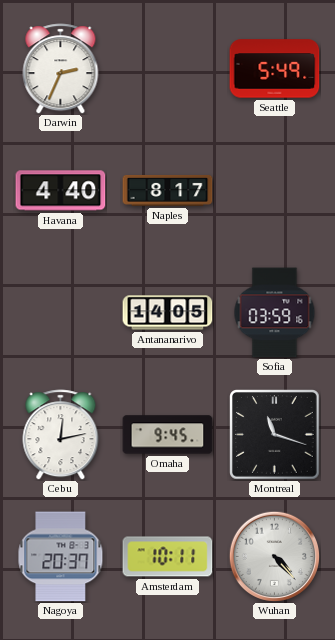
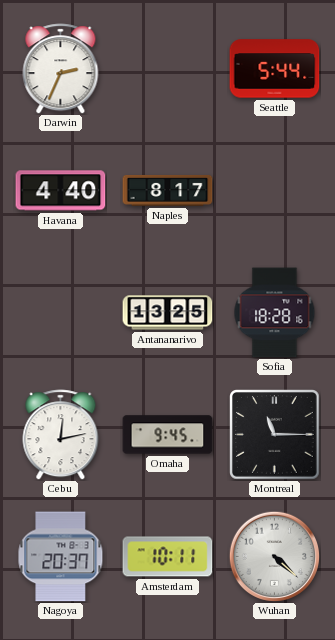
Seattle: 5:49 -> 5:44 (275, 69)
Antananarivo: 14:05 -> 13:25 (168, 313)
Sofia: 03:59 -> 18:28 (275, 313)
Montreal: 11:18 -> 11:15 (275, 435)
Wuhan: 4:23 -> 4:22 (274, 556)
